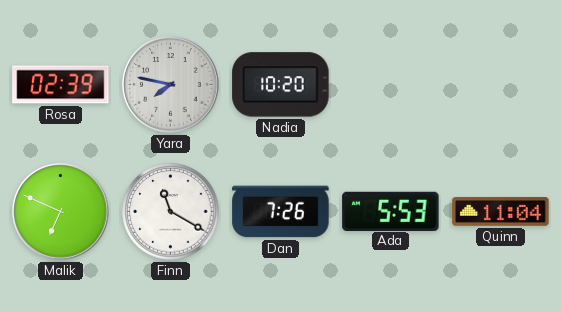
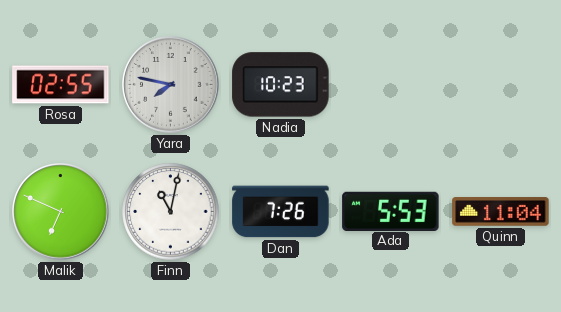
Rosa: 02:39 -> 02:55 (61, 85)
Nadia: 10:20 -> 10:23 (281, 85)
Finn: 11:20 -> 11:02 (171, 212)
